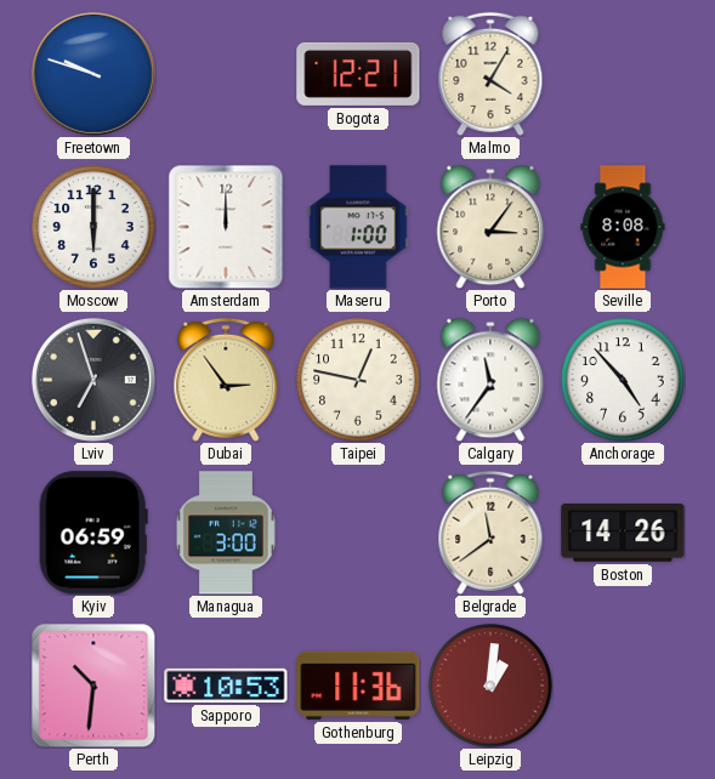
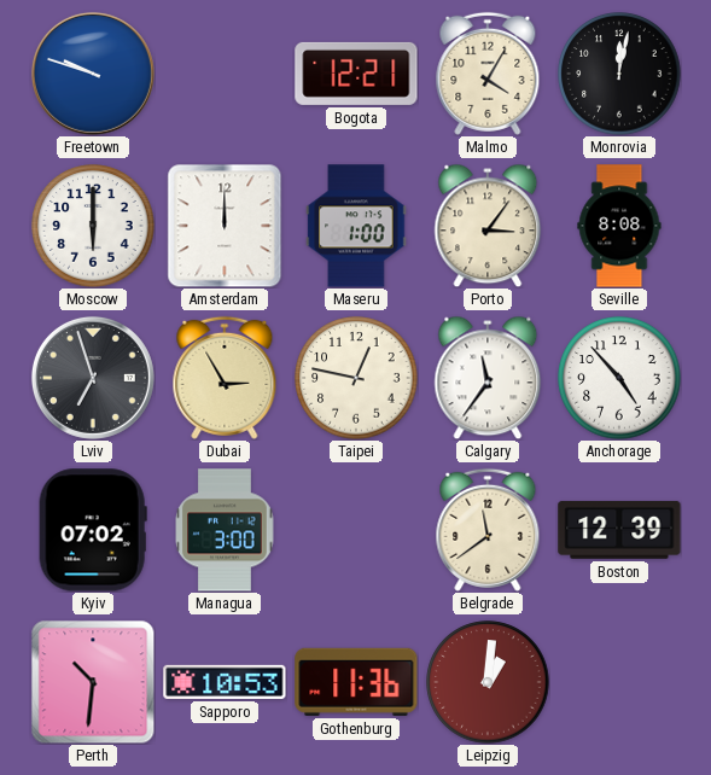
Monrovia: none -> 12:02 (619, 74)
Dubai: 2:54 -> 2:55 (225, 378)
Kyiv: 06:59 -> 07:02 (93, 530)
Boston: 14:26 -> 12:39 (619, 530)
